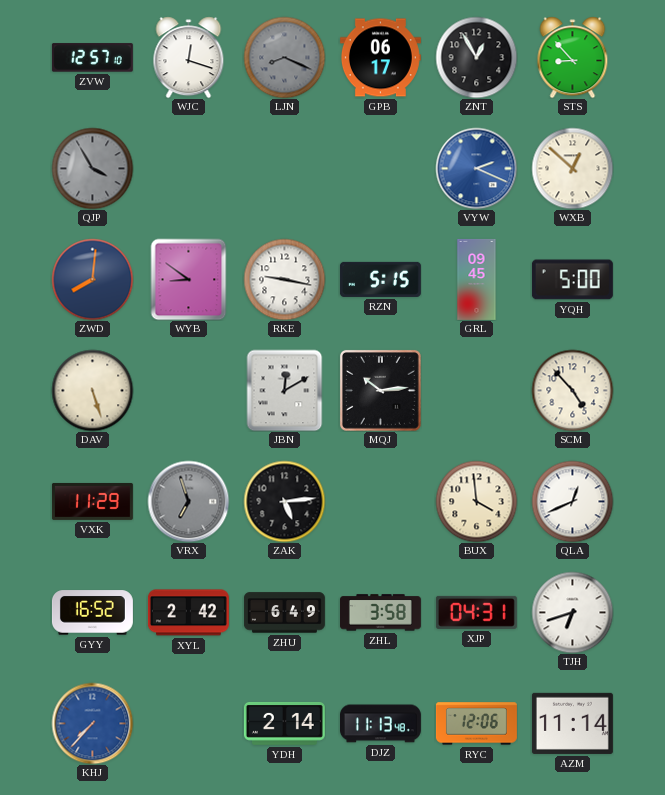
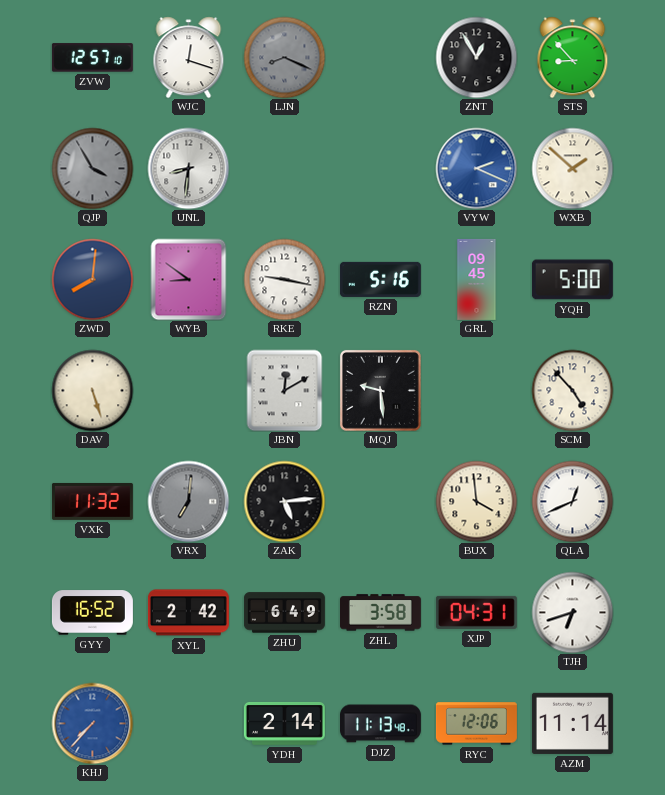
GPB: 06:17 -> none (380, 58)
UNL: none -> 8:31 (188, 168)
WXB: 12:52 -> 1:52 (572, 168)
RZN: 5:15 -> 5:16 (380, 279)
MQJ: 10:14 -> 9:29 (380, 390)
VXK: 11:29 -> 11:32 (92, 501)
VRX: 6:57 -> 7:01 (188, 501)
